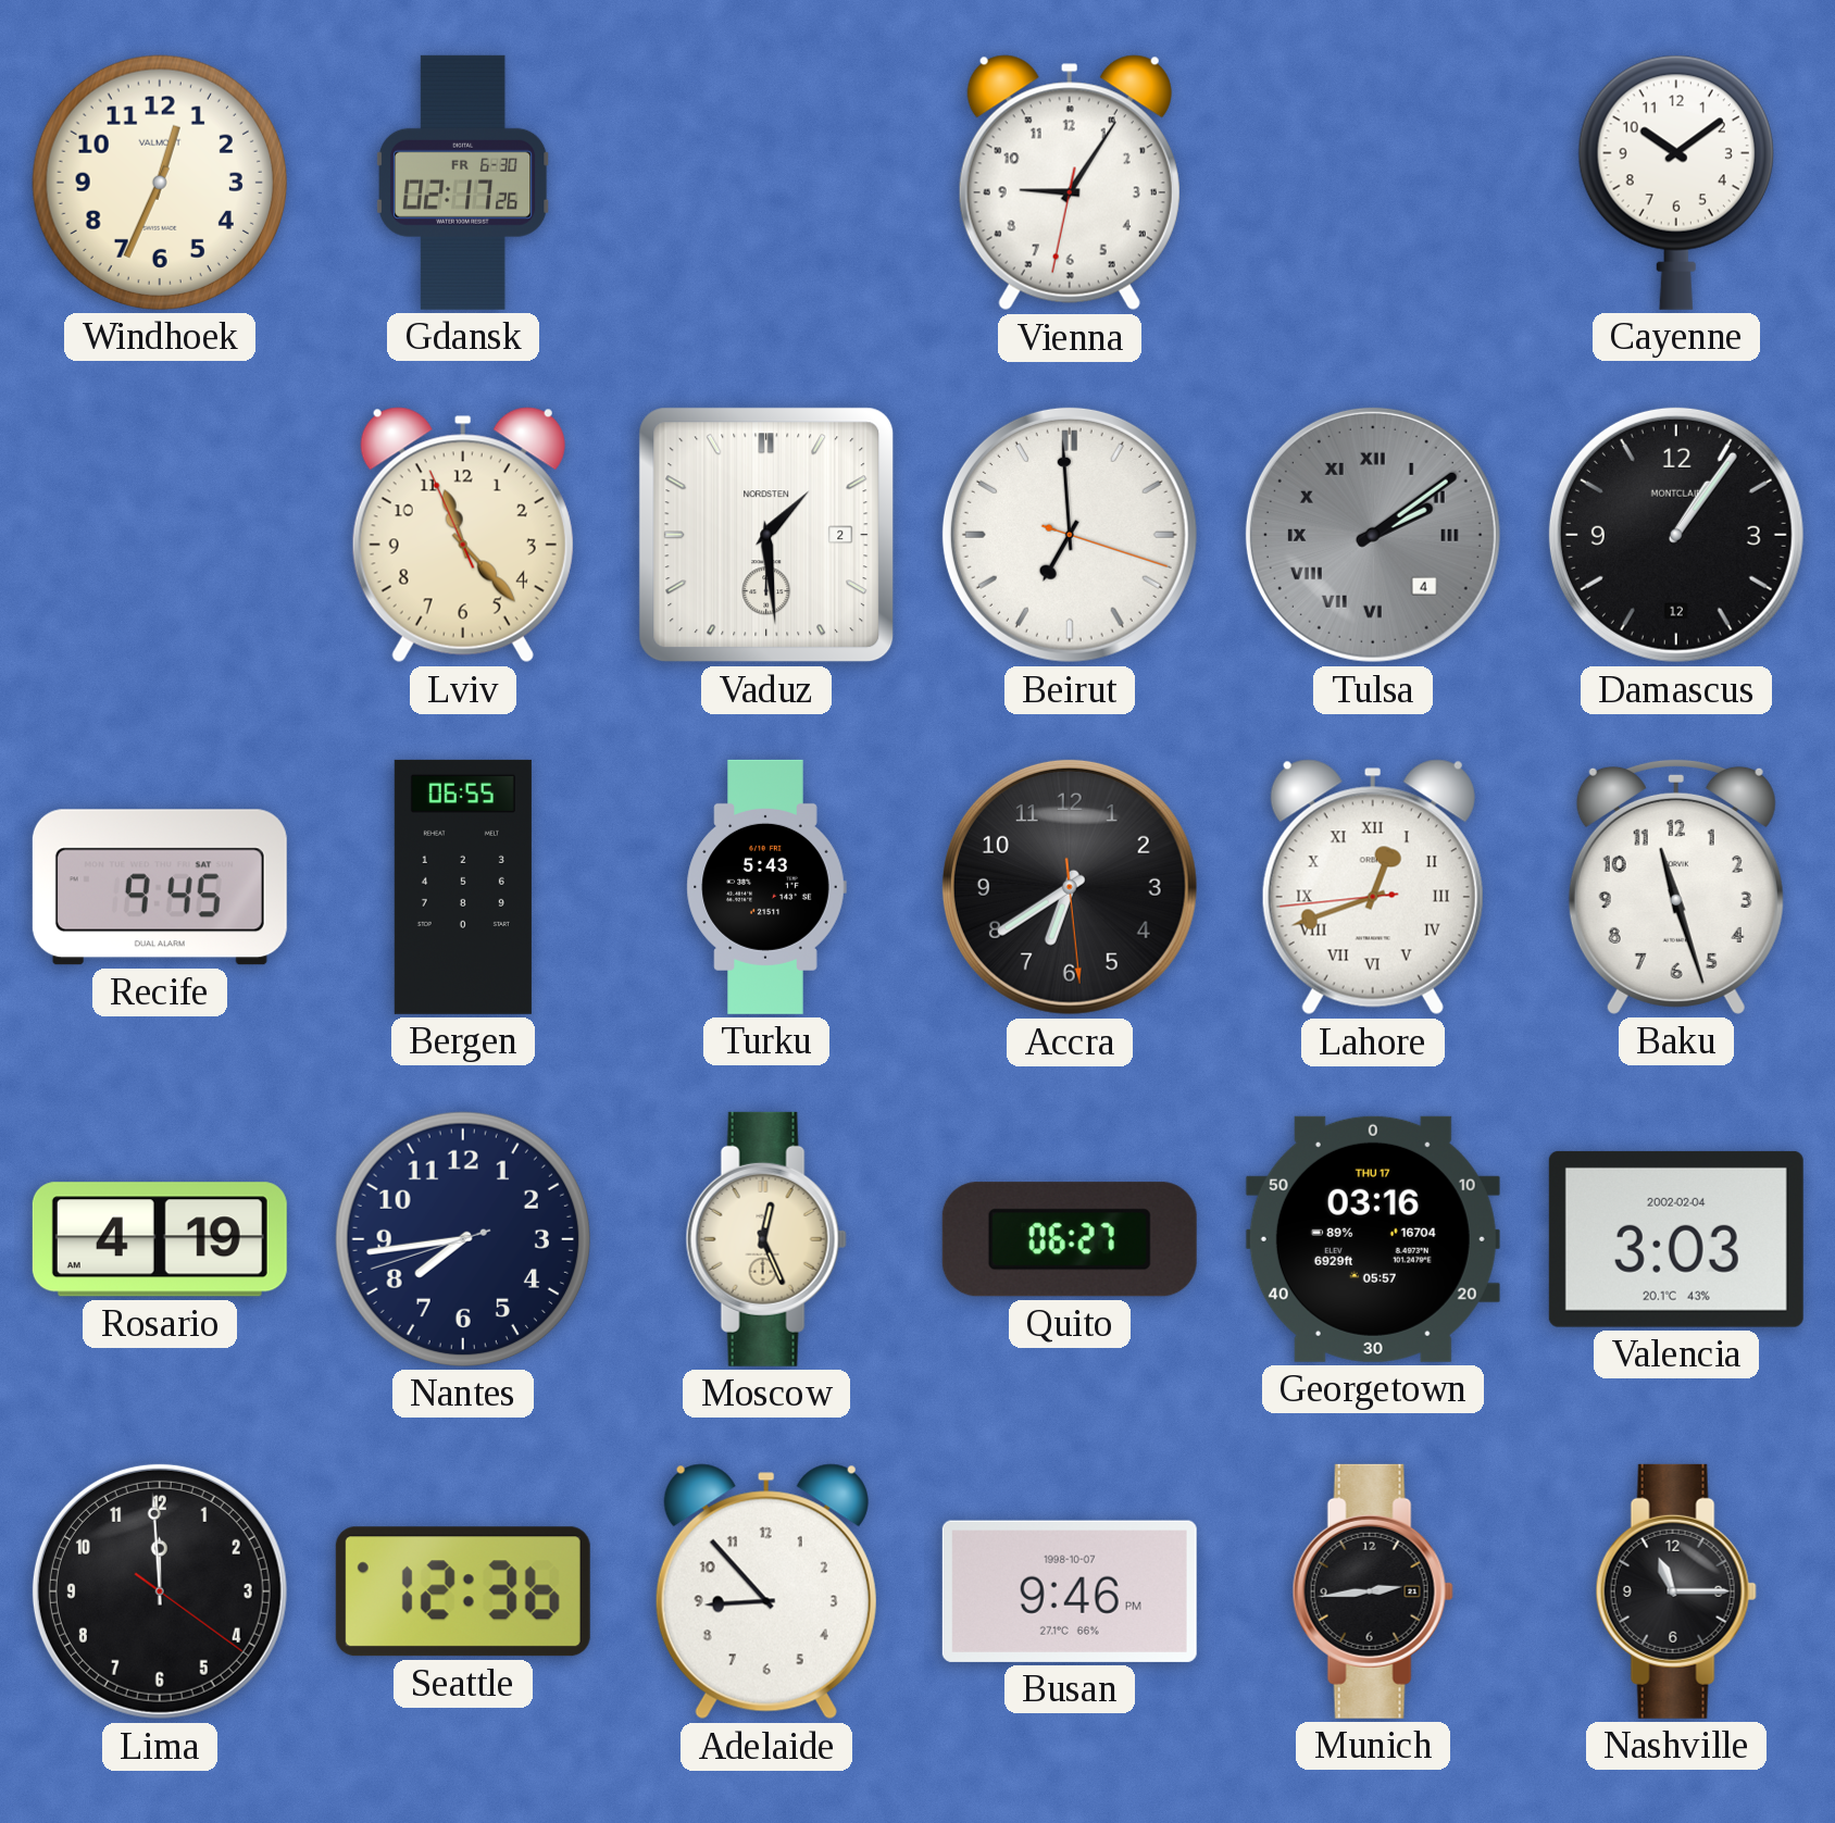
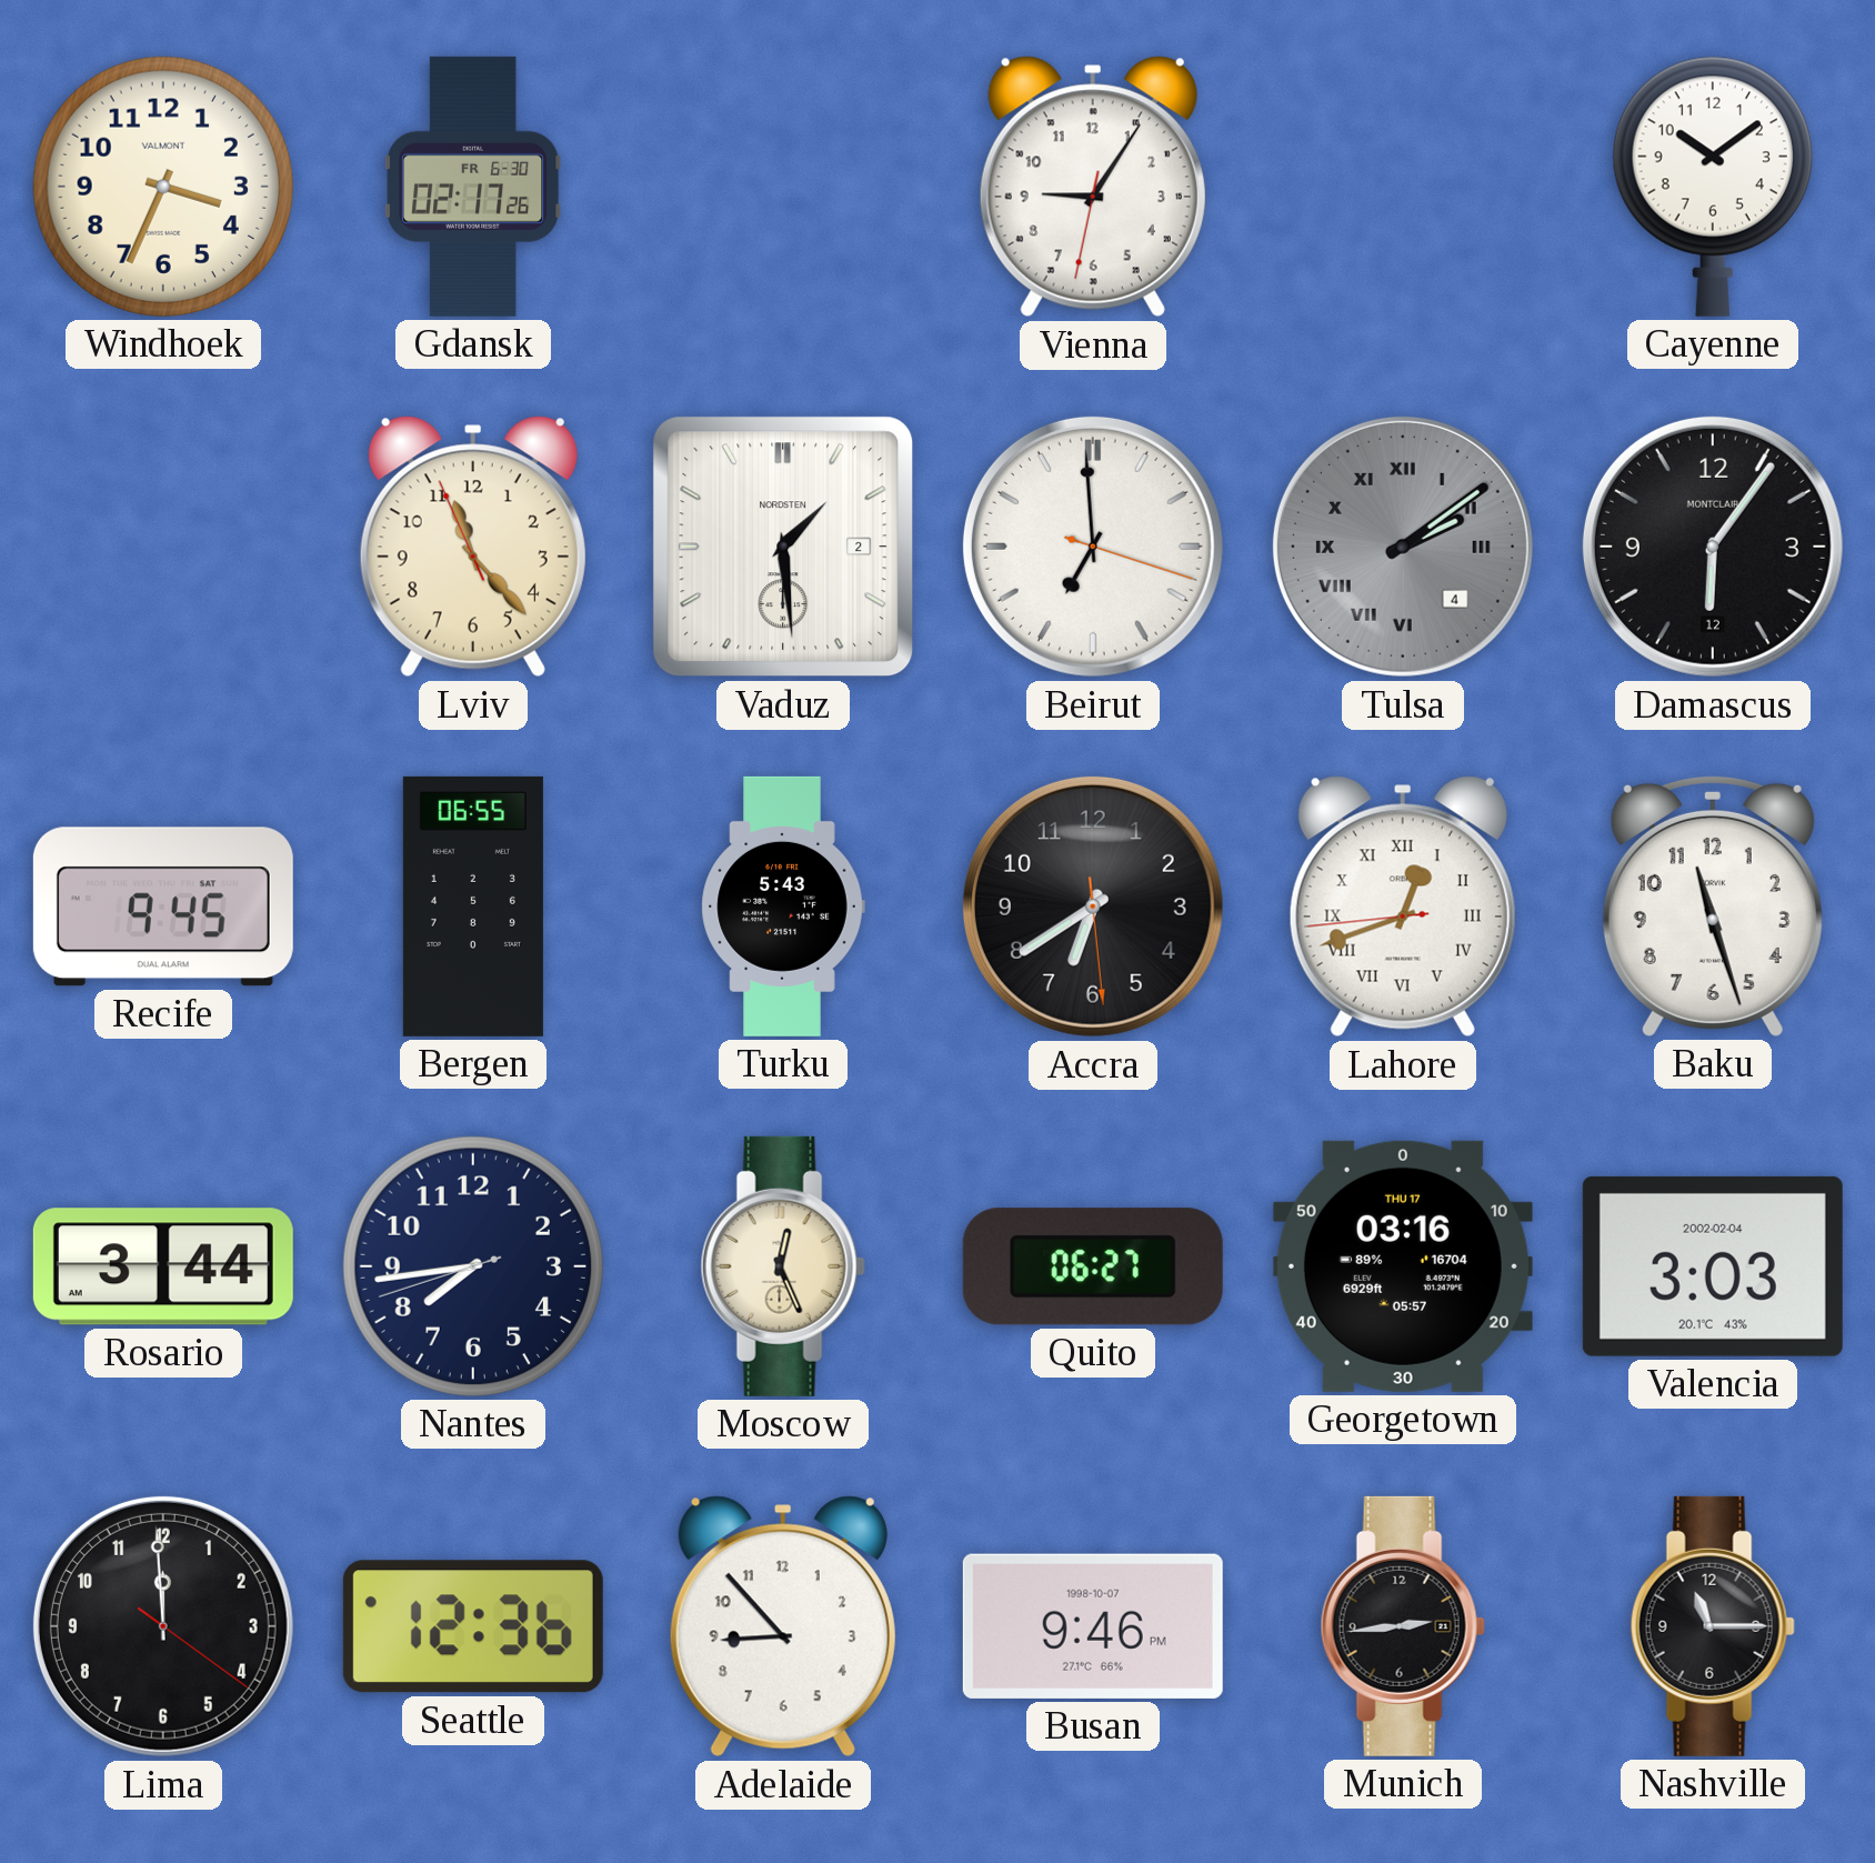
Windhoek: 12:34 -> 3:34 (163, 187)
Damascus: 1:06 -> 6:06 (1713, 547)
Rosario: 4:19 -> 3:44 (163, 1266)
